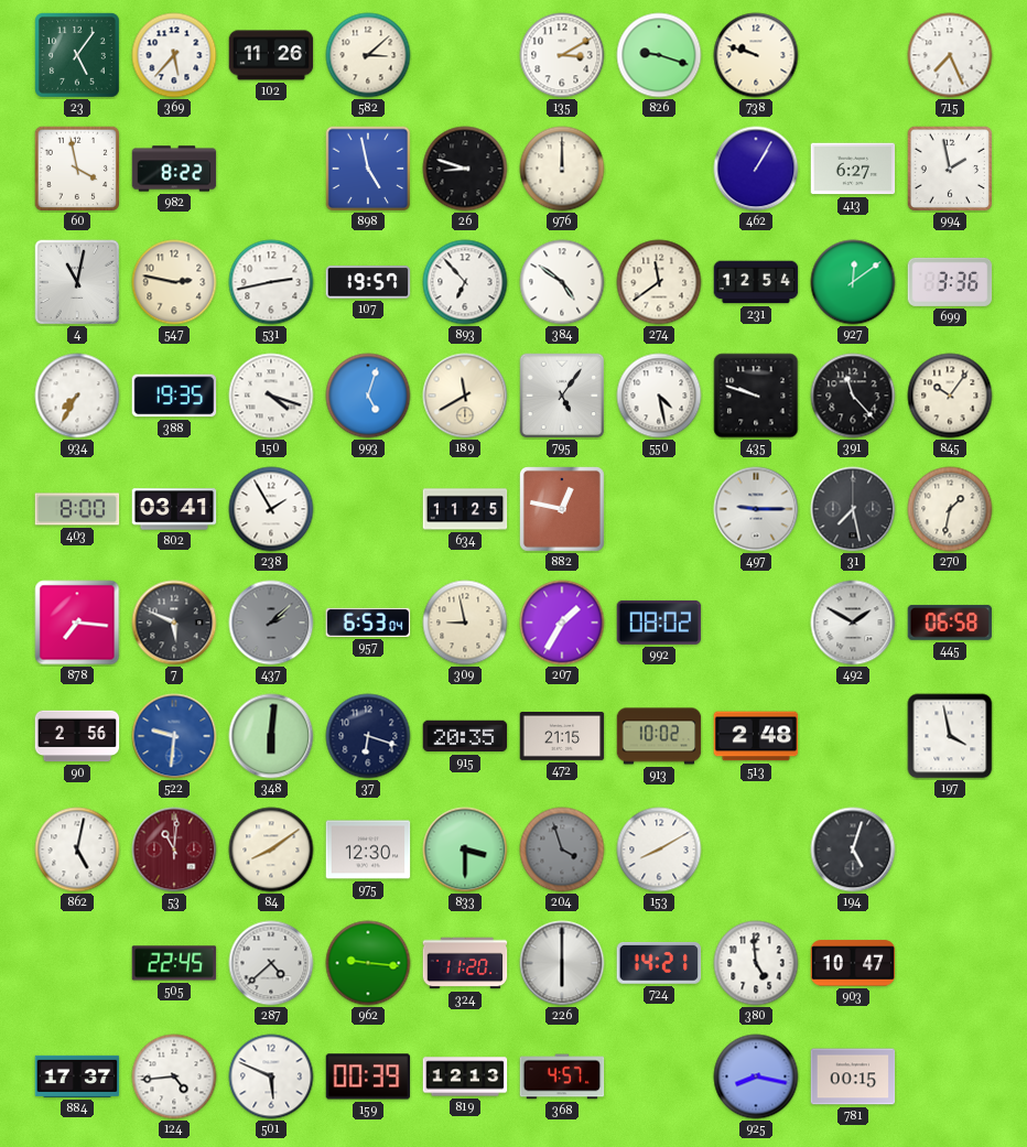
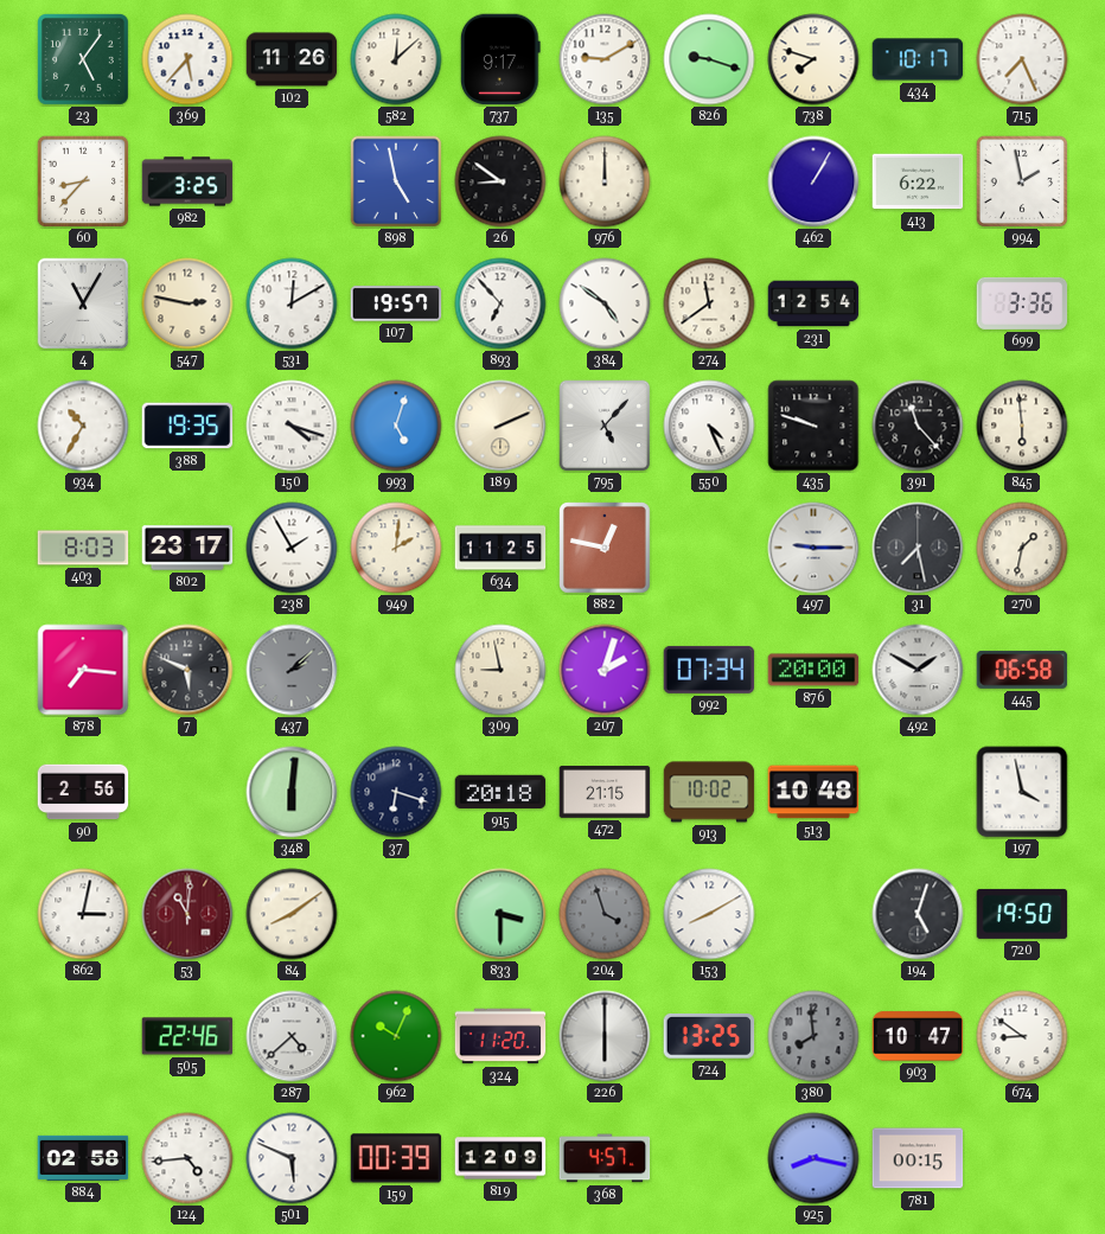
582: 3:08 -> 12:08 (396, 59)
737: none -> 9:17 (502, 59)
135: 3:10 -> 9:10 (605, 59)
738: 9:48 -> 7:48 (813, 59)
434: none -> 10:17 (918, 59)
60: 3:58 -> 8:37 (82, 180)
982: 8:22 -> 3:25 (187, 181)
26: 8:48 -> 8:51 (500, 181)
413: 6:27 -> 6:22 (918, 181)
4: 11:02 -> 11:05 (83, 303)
531: 2:43 -> 12:10 (292, 303)
927: 12:09 -> none (853, 282)
934: 7:35 -> 10:35 (83, 426)
189: 11:40 -> 2:11 (500, 426)
795: 5:06 -> 5:07 (605, 426)
550: 4:28 -> 4:26 (709, 426)
845: 10:06 -> 5:59 (1022, 426)
403: 8:00 -> 8:03 (83, 548)
802: 03:41 -> 23:17 (187, 548)
949: none -> 2:01 (396, 548)
957: 6:53 -> none (368, 623)
207: 1:35 -> 2:03 (605, 670)
992: 08:02 -> 07:34 (709, 670)
876: none -> 20:00 (813, 670)
522: 9:31 -> none (174, 736)
915: 20:35 -> 20:18 (500, 792)
513: 2:48 -> 10:48 (813, 792)
862: 5:02 -> 3:02 (83, 914)
975: 12:30 -> none (368, 850)
720: none -> 19:50 (1022, 914)
505: 22:45 -> 22:46 (187, 1036)
962: 9:16 -> 10:04 (396, 1036)
724: 14:21 -> 13:25 (709, 1037)
380: 4:59 -> 7:59 (813, 1036)
380 dial: white -> grey (813, 1036)
674: none -> 8:51 (1022, 1036)
884: 17:37 -> 02:58 (83, 1158)
819: 12:13 -> 12:09 (500, 1158)
